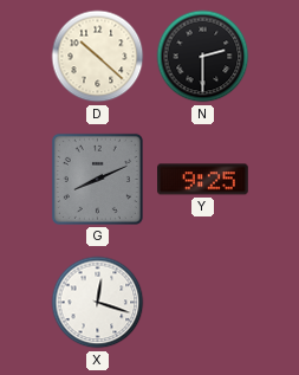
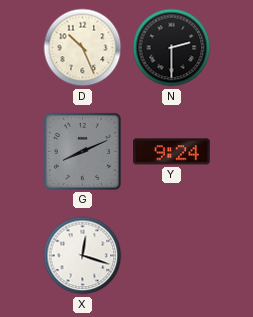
D: 10:22 -> 10:26 (83, 48)
Y: 9:25 -> 9:24 (172, 152)
